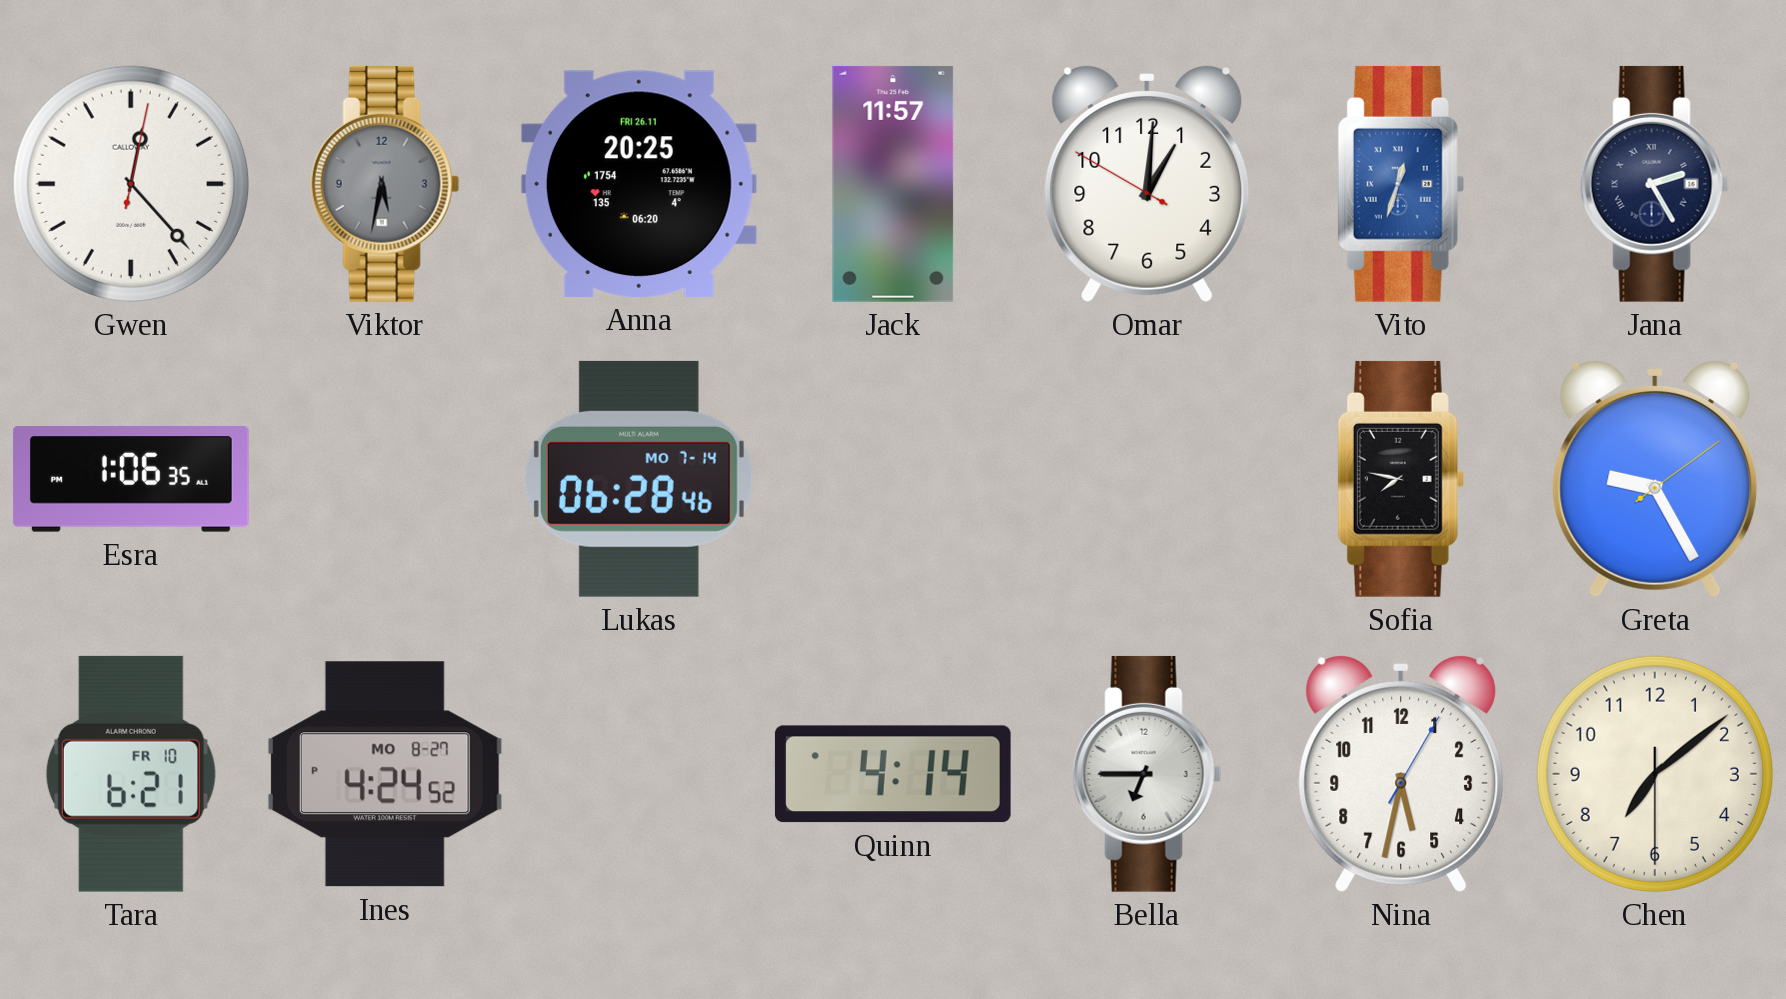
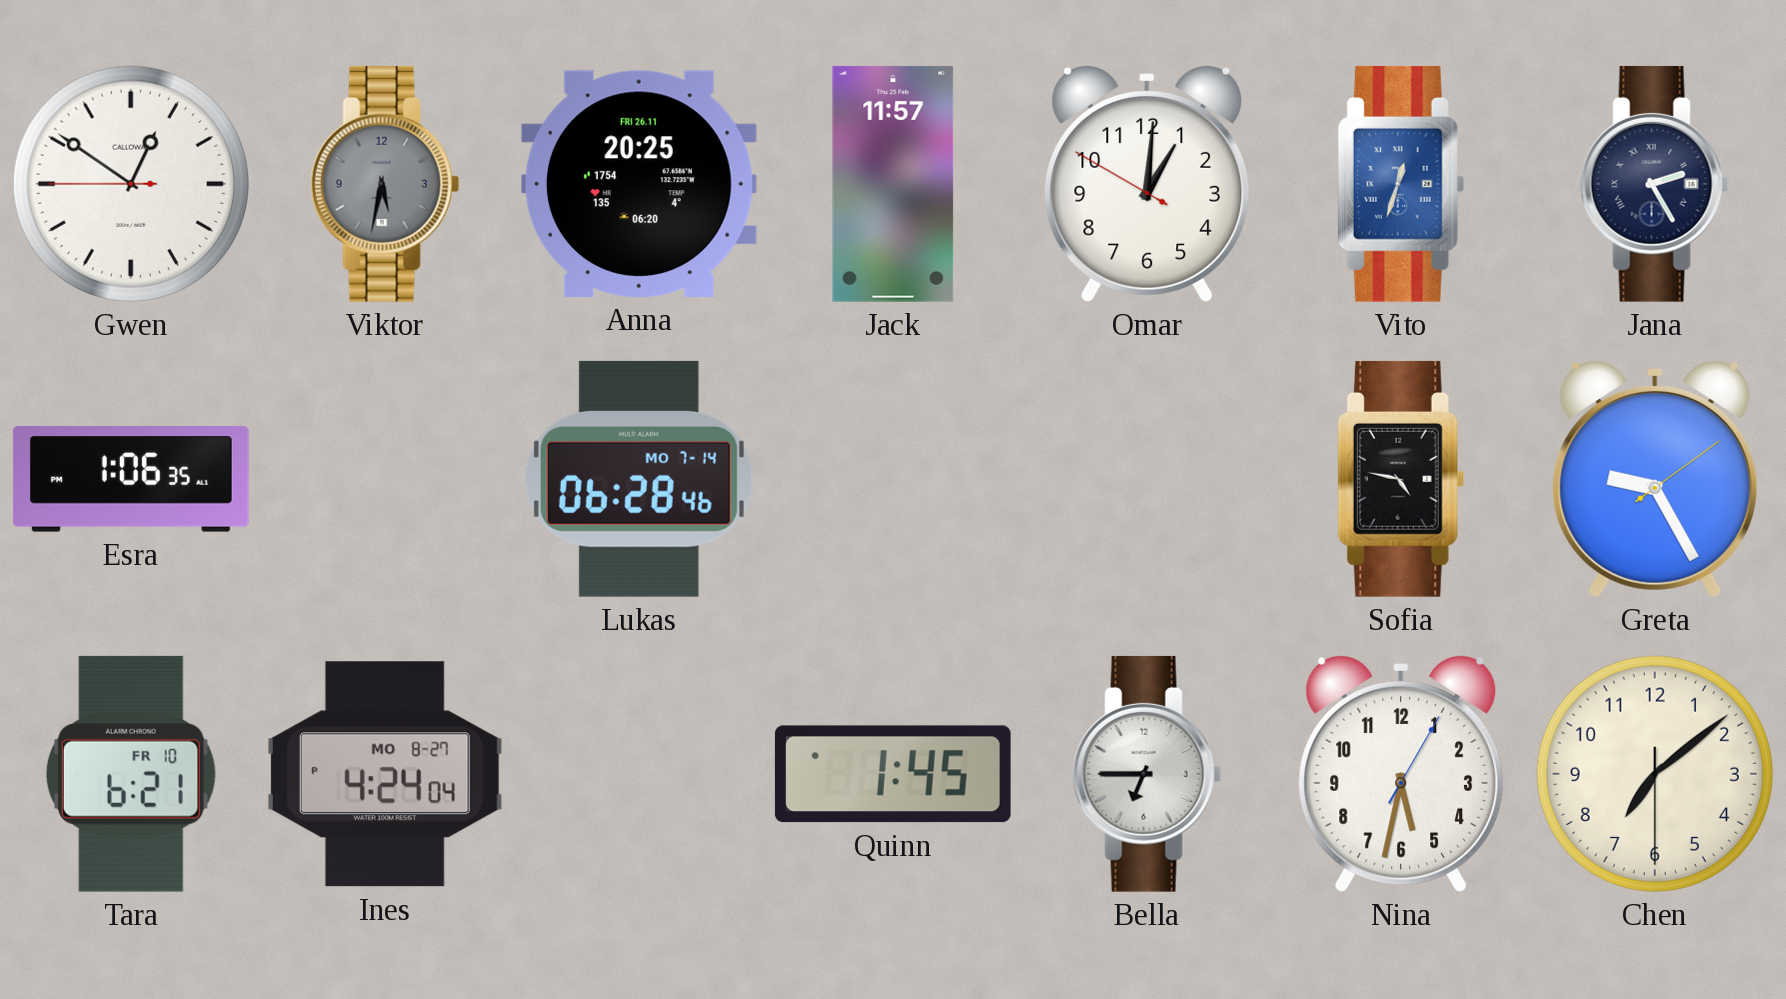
Gwen: 12:23 -> 12:50 (131, 184)
Sofia: 7:47 -> 4:47 (1401, 479)
Ines: 4:24:52 PM -> 4:24:04 PM (385, 774)
Quinn: 4:14 -> 1:45 (893, 774)
